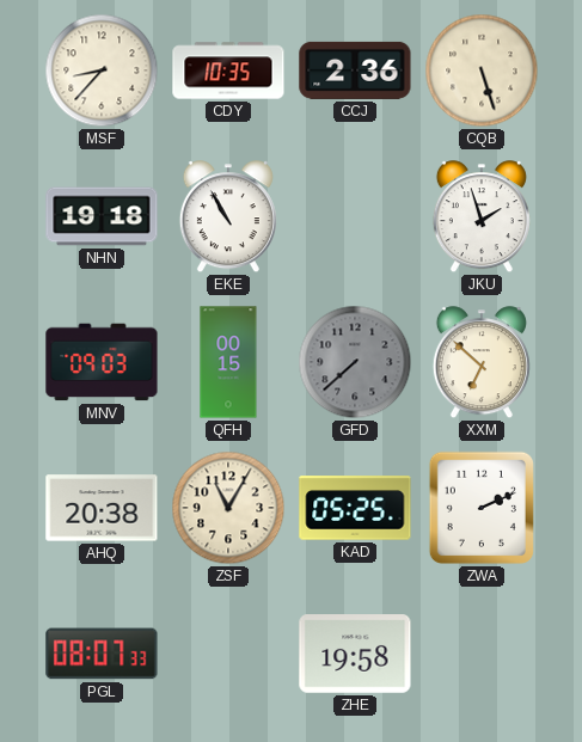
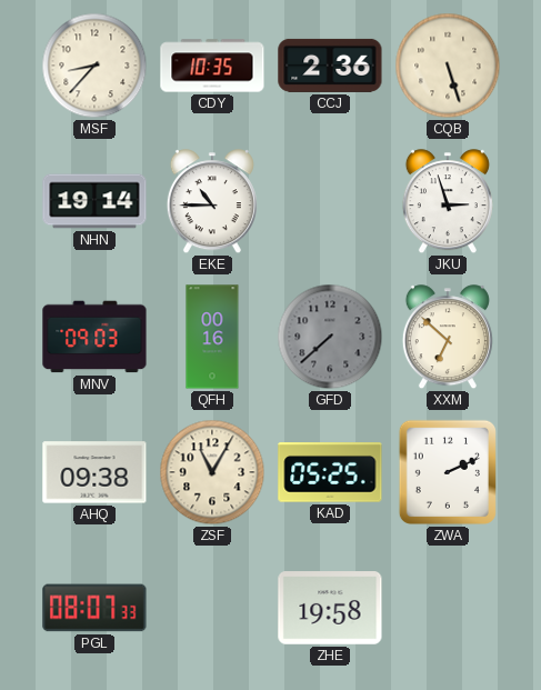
NHN: 19:18 -> 19:14 (94, 201)
EKE: 10:55 -> 10:45 (212, 202)
JKU: 1:57 -> 2:57 (448, 202)
QFH: 00:15 -> 00:16 (212, 337)
AHQ: 20:38 -> 09:38 (94, 472)
